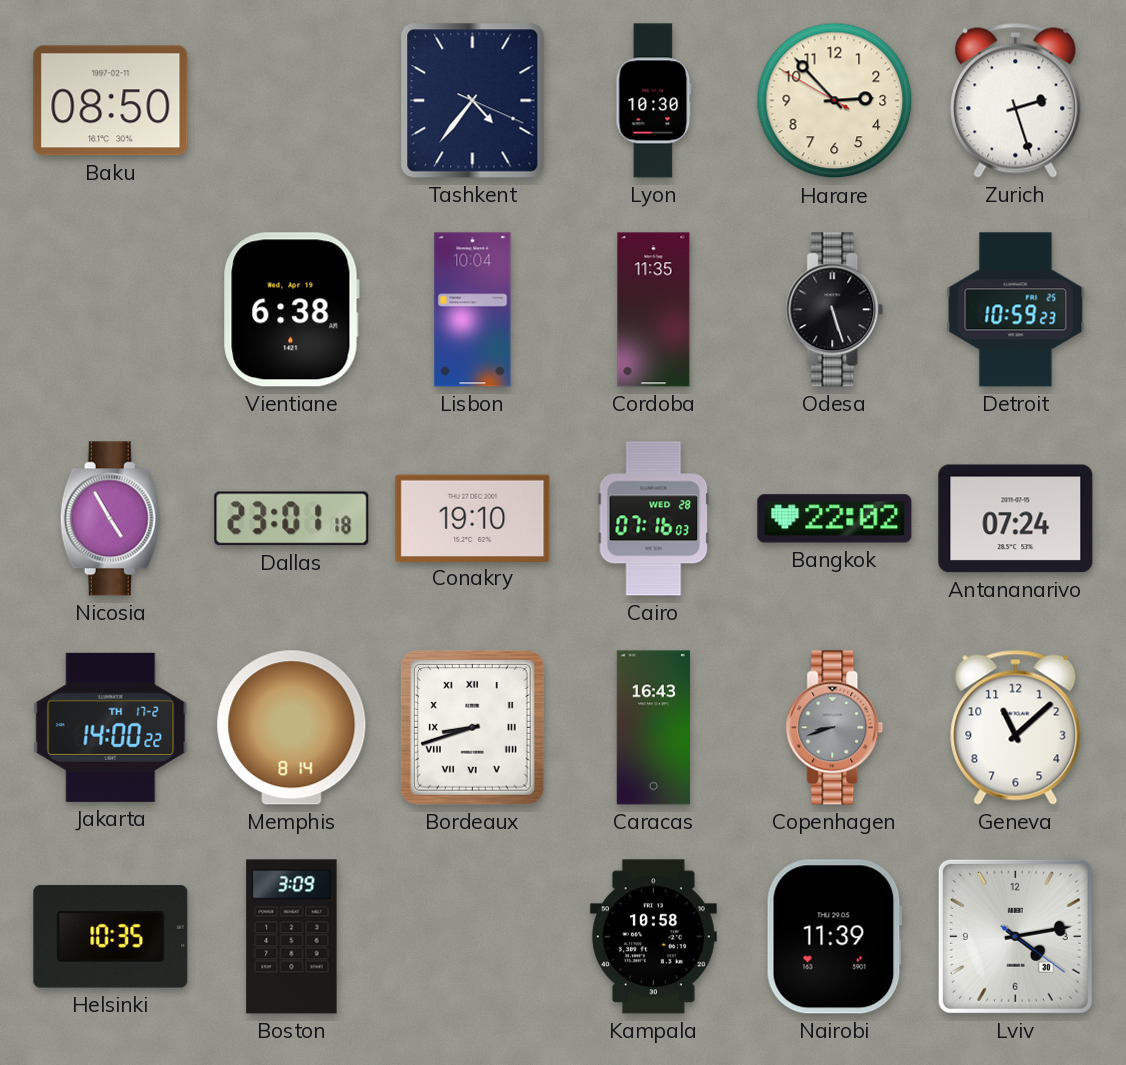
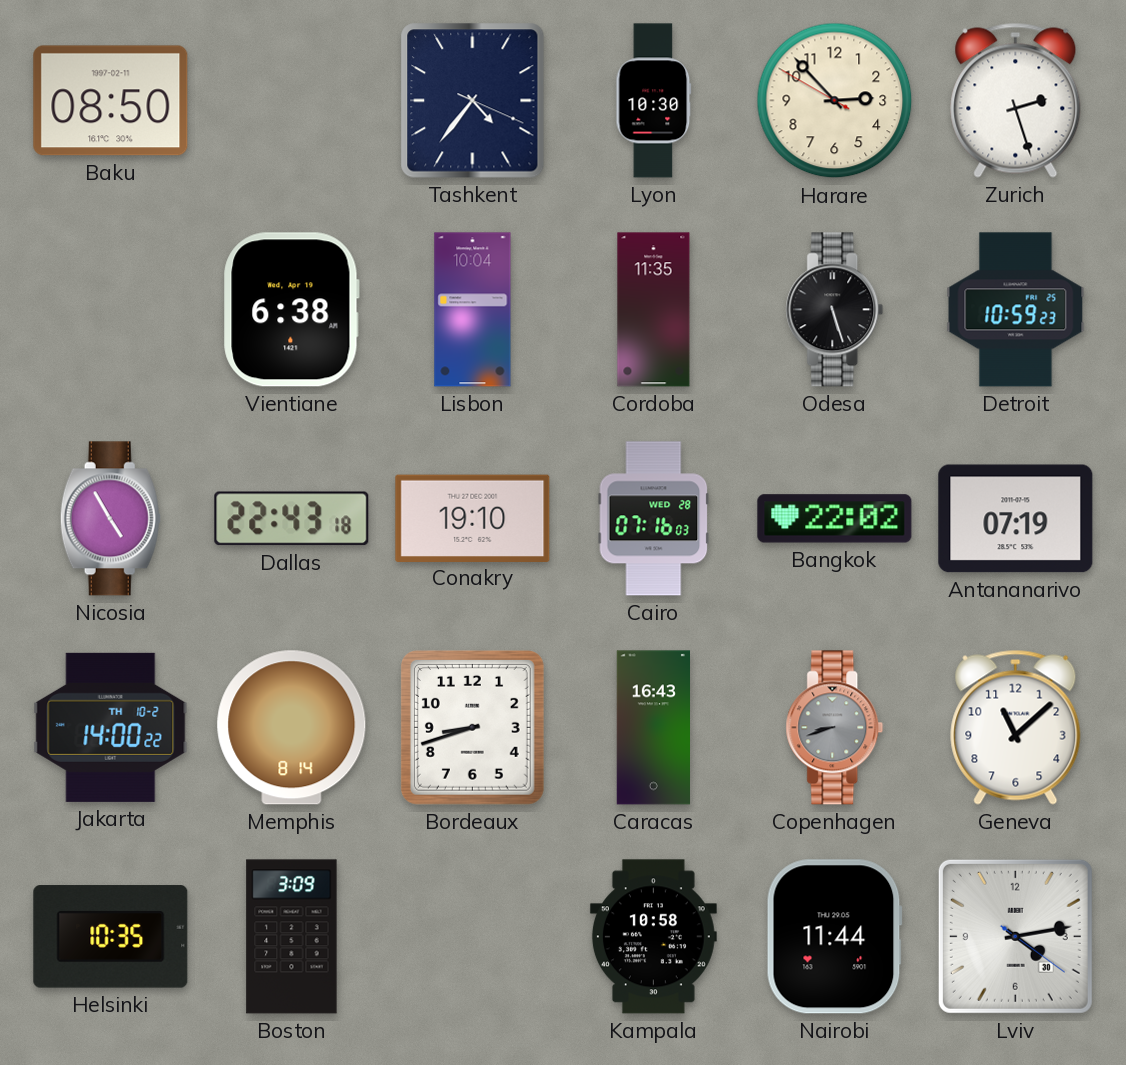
Dallas: 23:01 -> 22:43 (292, 519)
Antananarivo: 07:24 -> 07:19 (1016, 519)
Jakarta date: TH 17-2 -> TH 10-2 (111, 727)
Bordeaux numerals: Roman -> Arabic (472, 727)
Nairobi: 11:39 -> 11:44 (834, 937)
